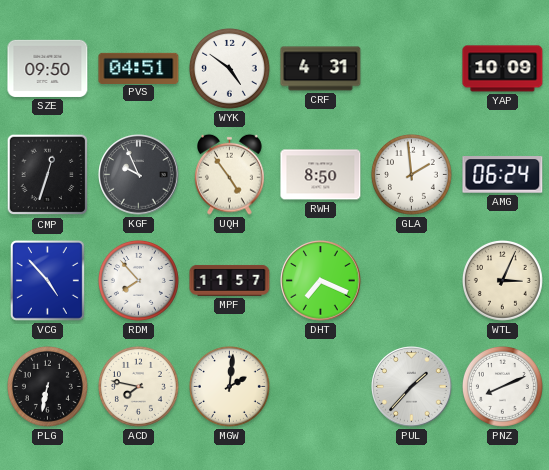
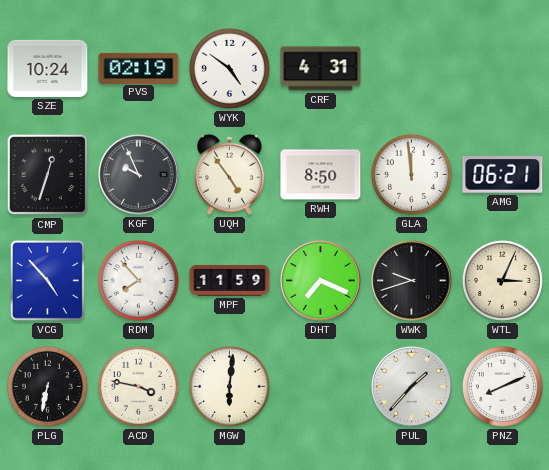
SZE: 09:50 -> 10:24 (48, 68)
PVS: 04:51 -> 02:19 (139, 68)
YAP: 10:09 -> none (503, 69)
GLA: 1:59 -> 11:59 (411, 174)
AMG: 06:24 -> 06:21 (503, 175)
MPF: 11:57 -> 11:59 (230, 280)
WWK: none -> 9:42 (412, 281)
ACD: 7:47 -> 3:47 (138, 386)
MGW: 2:01 -> 6:01 (229, 386)
